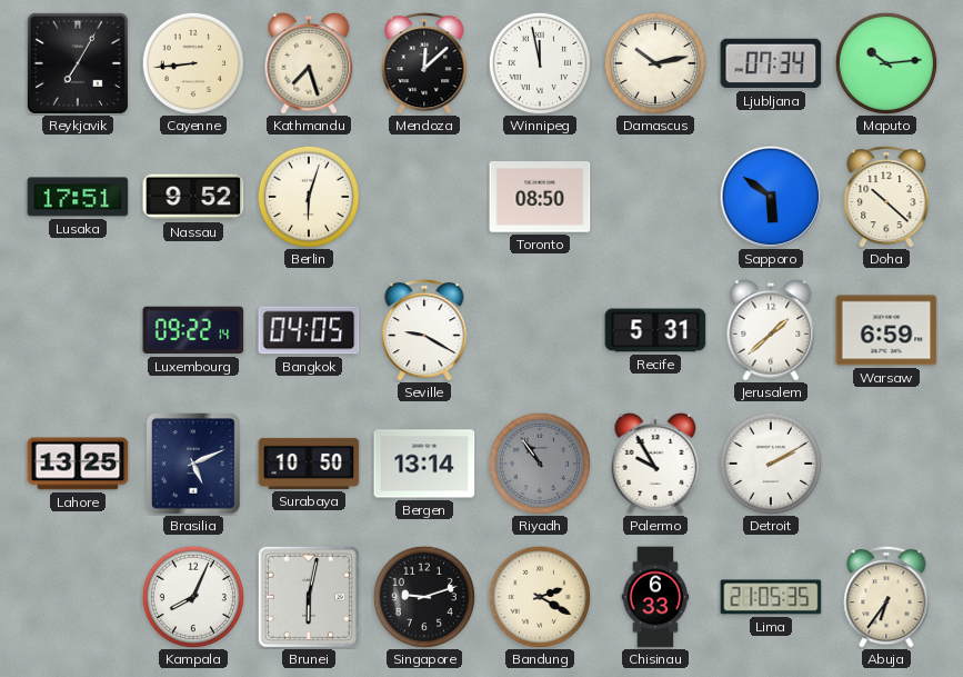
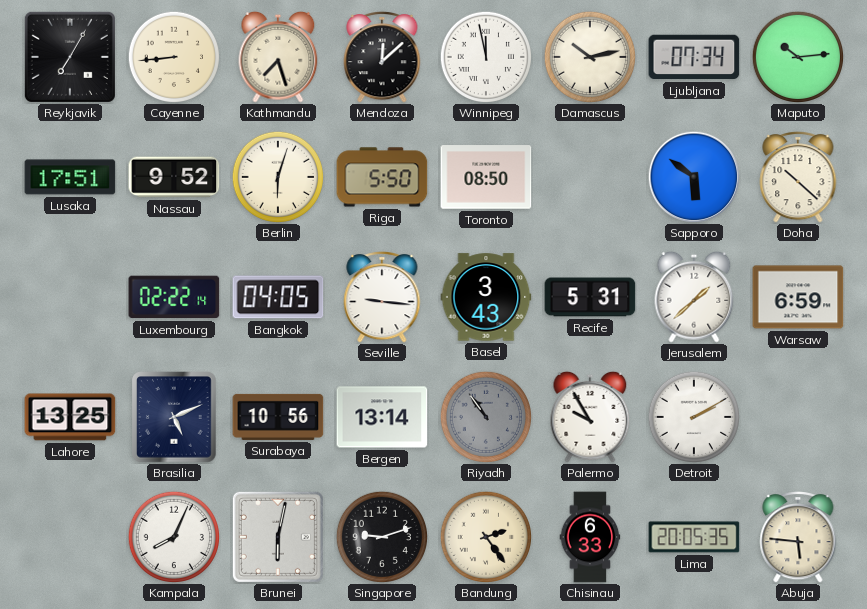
Riga: none -> 5:50 (382, 177)
Luxembourg: 09:22 -> 02:22 (174, 297)
Seville: 9:20 -> 9:16 (382, 298)
Basel: none -> 3:43 (486, 297)
Surabaya: 10:50 -> 10:56 (278, 417)
Bandung: 2:20 -> 2:24 (485, 536)
Lima: 21:05 -> 20:05 (694, 537)
Abuja: 6:36 -> 5:46 (798, 538)
